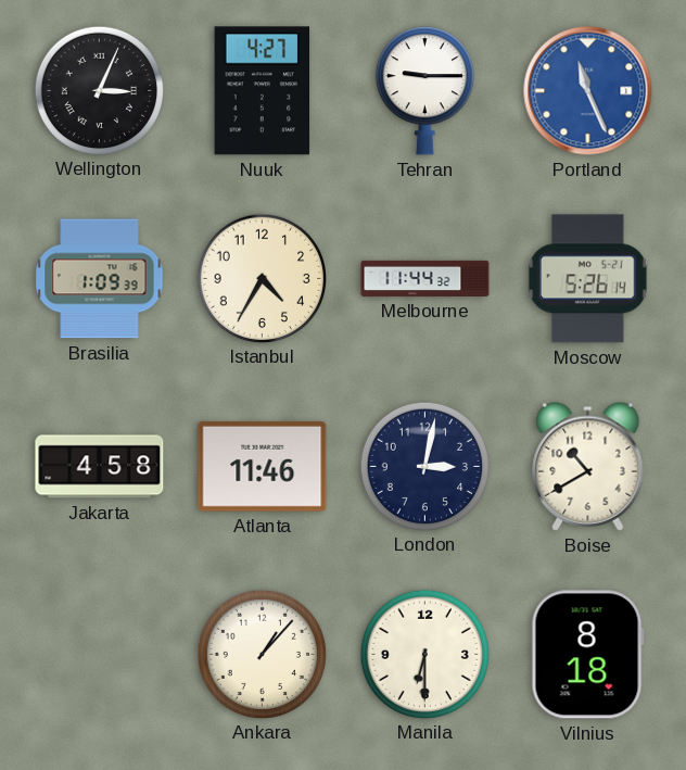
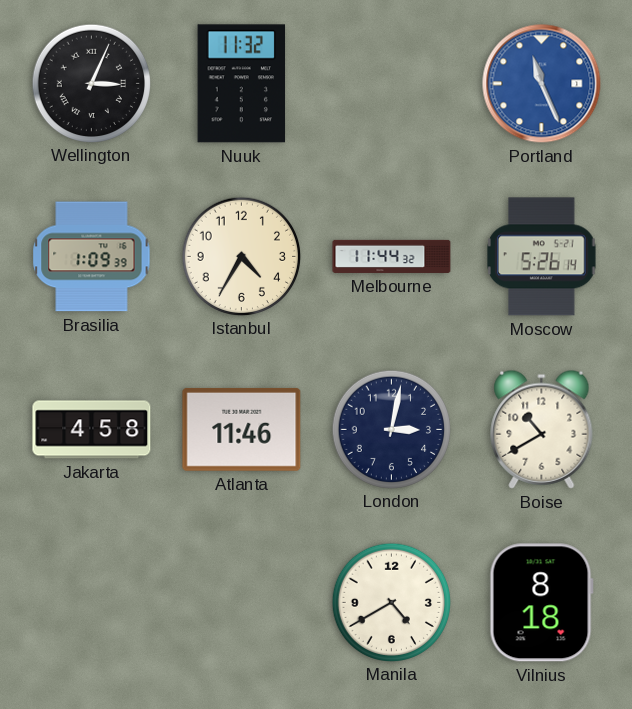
Nuuk: 4:27 -> 11:32 (242, 84)
Tehran: 9:15 -> none (424, 91)
Ankara: 1:07 -> none (262, 654)
Manila: 6:30 -> 4:40 (391, 602)
